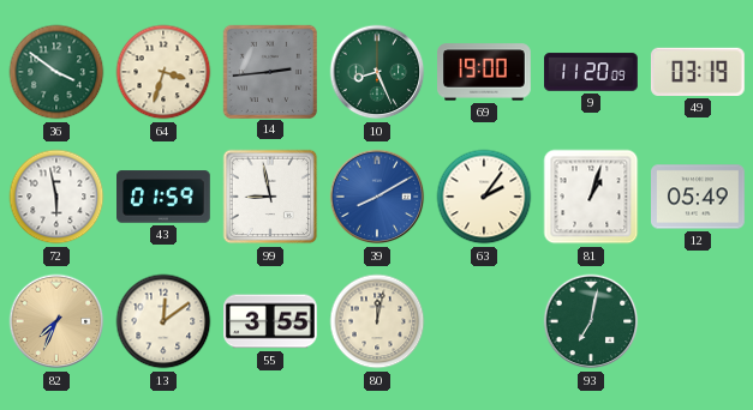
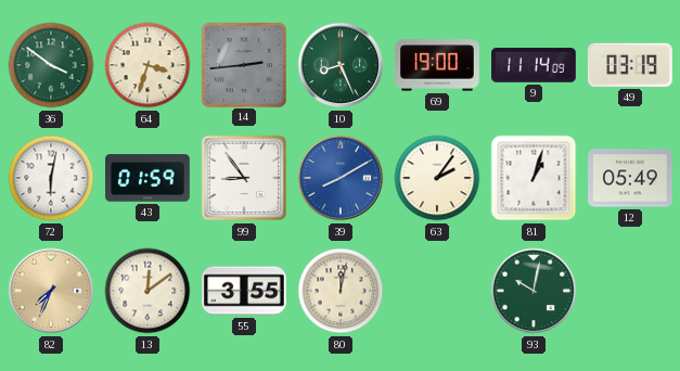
9: 11:20 -> 11:14 (534, 65)
72: 5:58 -> 6:02 (51, 178)
99: 8:58 -> 8:54 (244, 178)
93: 7:02 -> 10:02 (534, 291)
